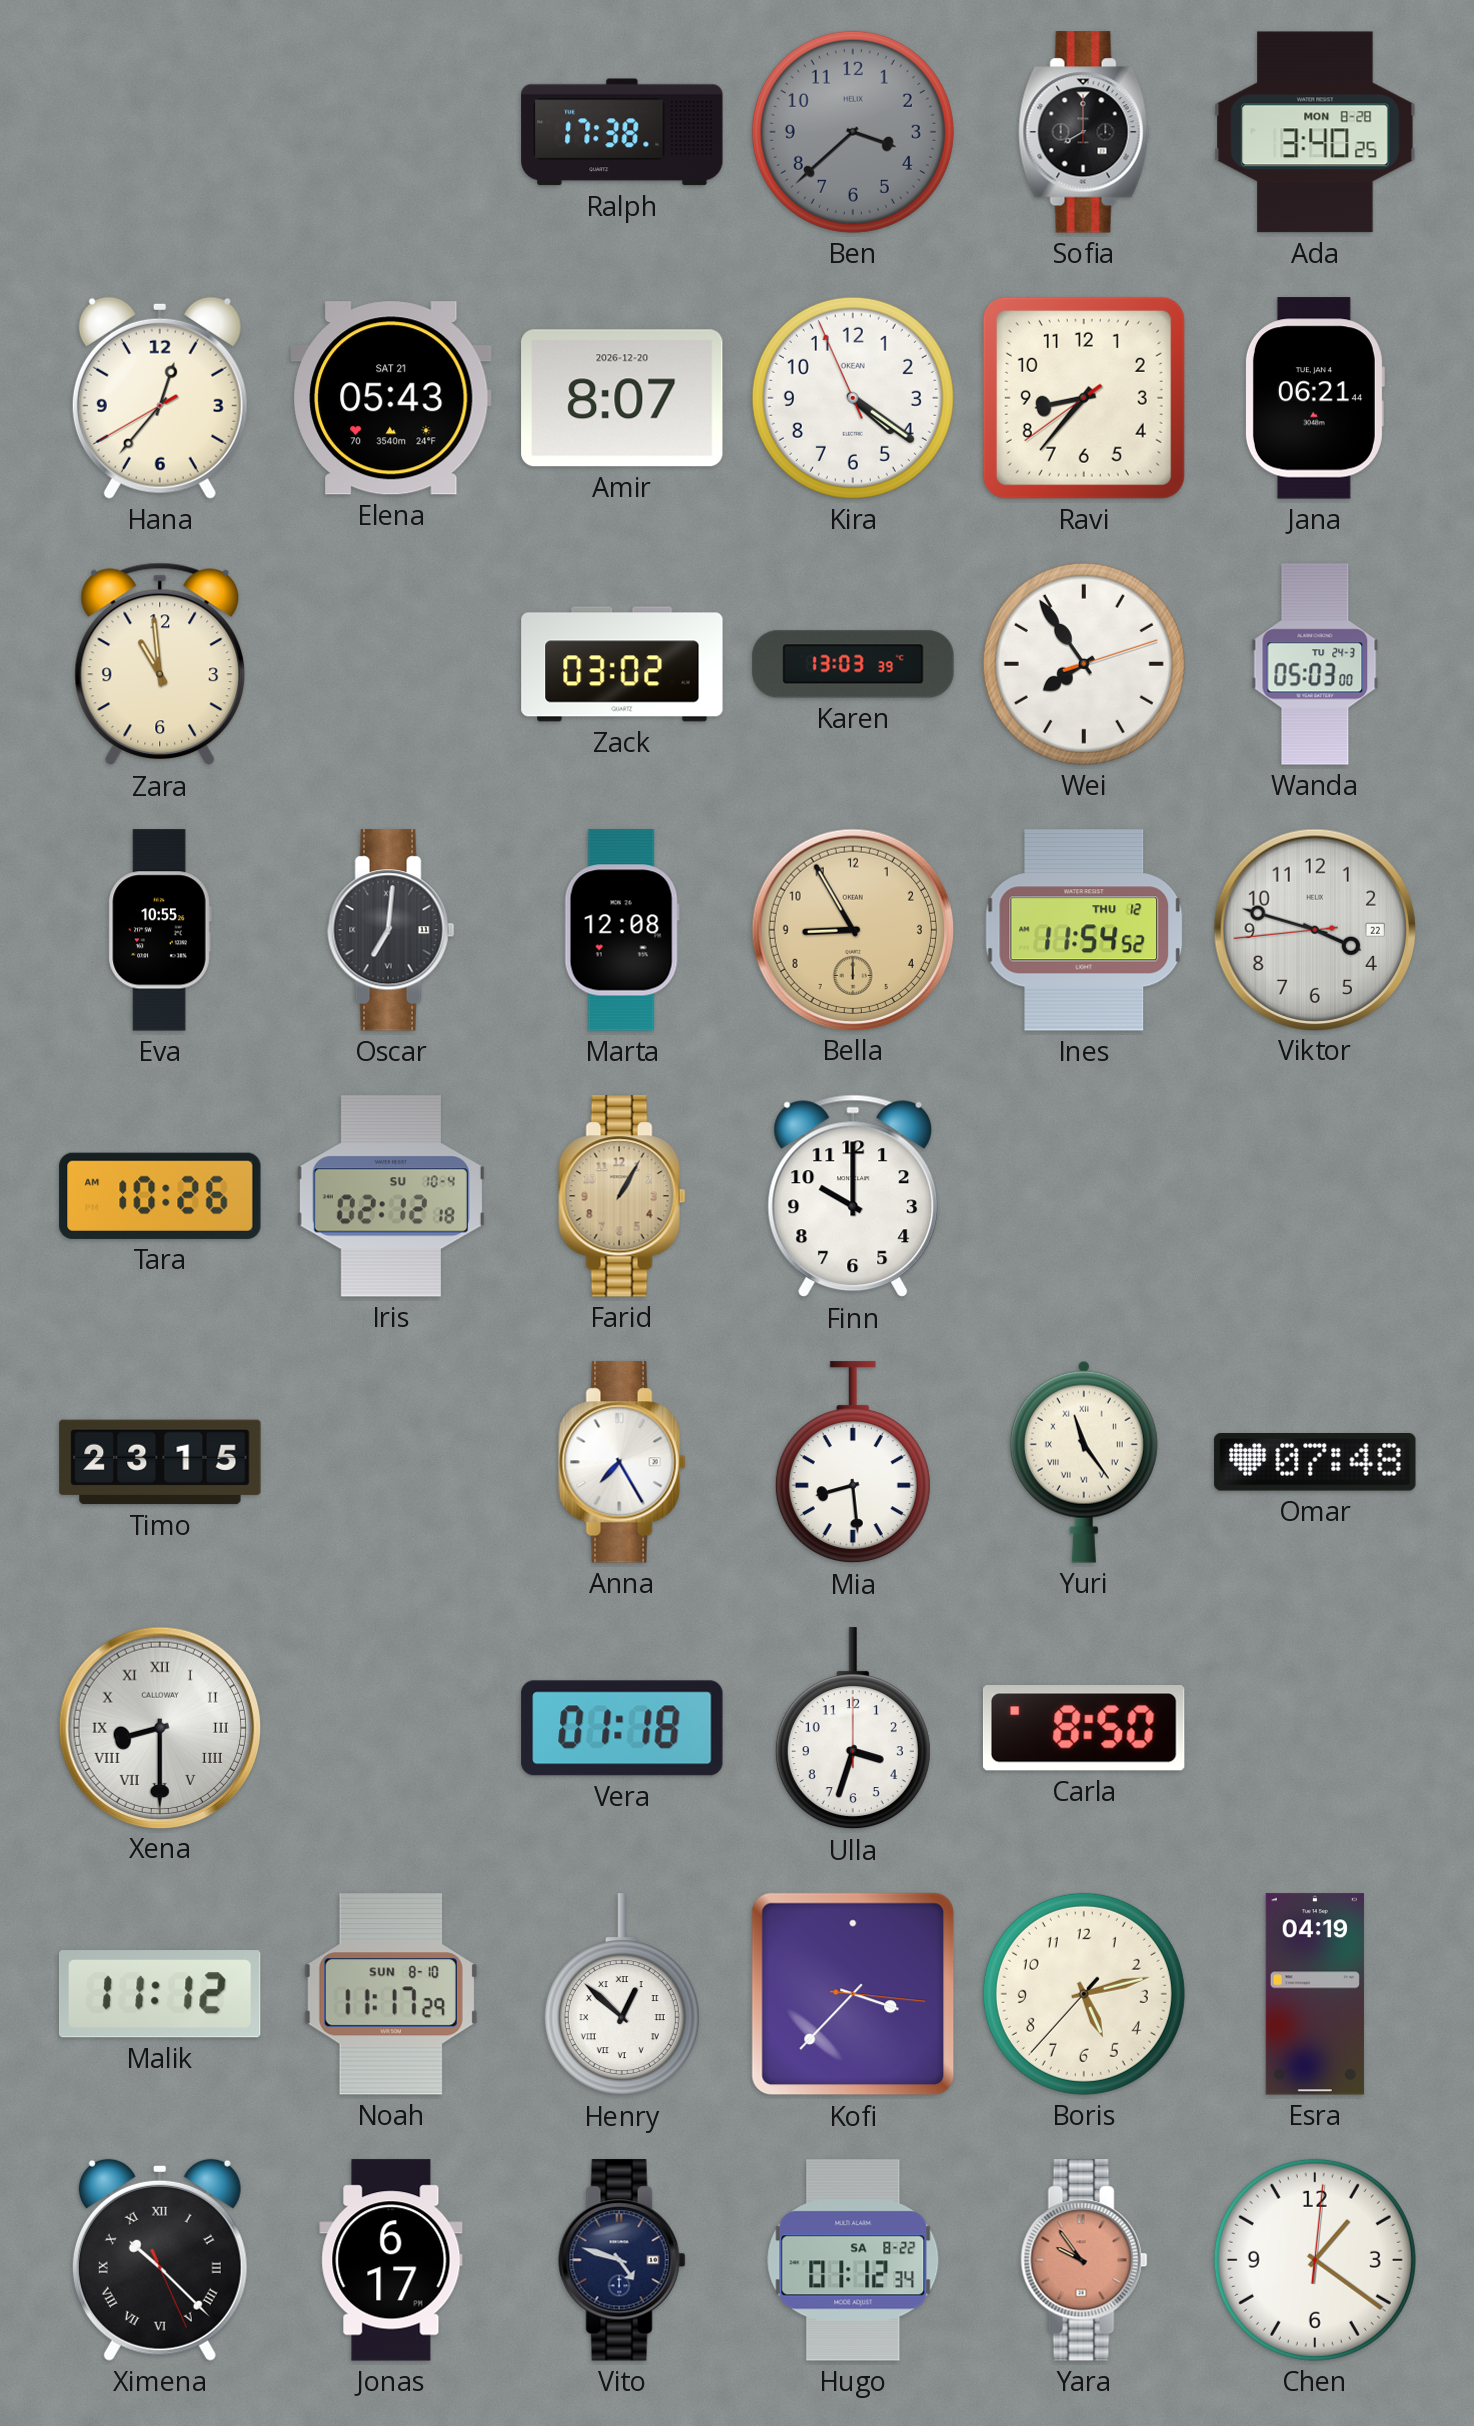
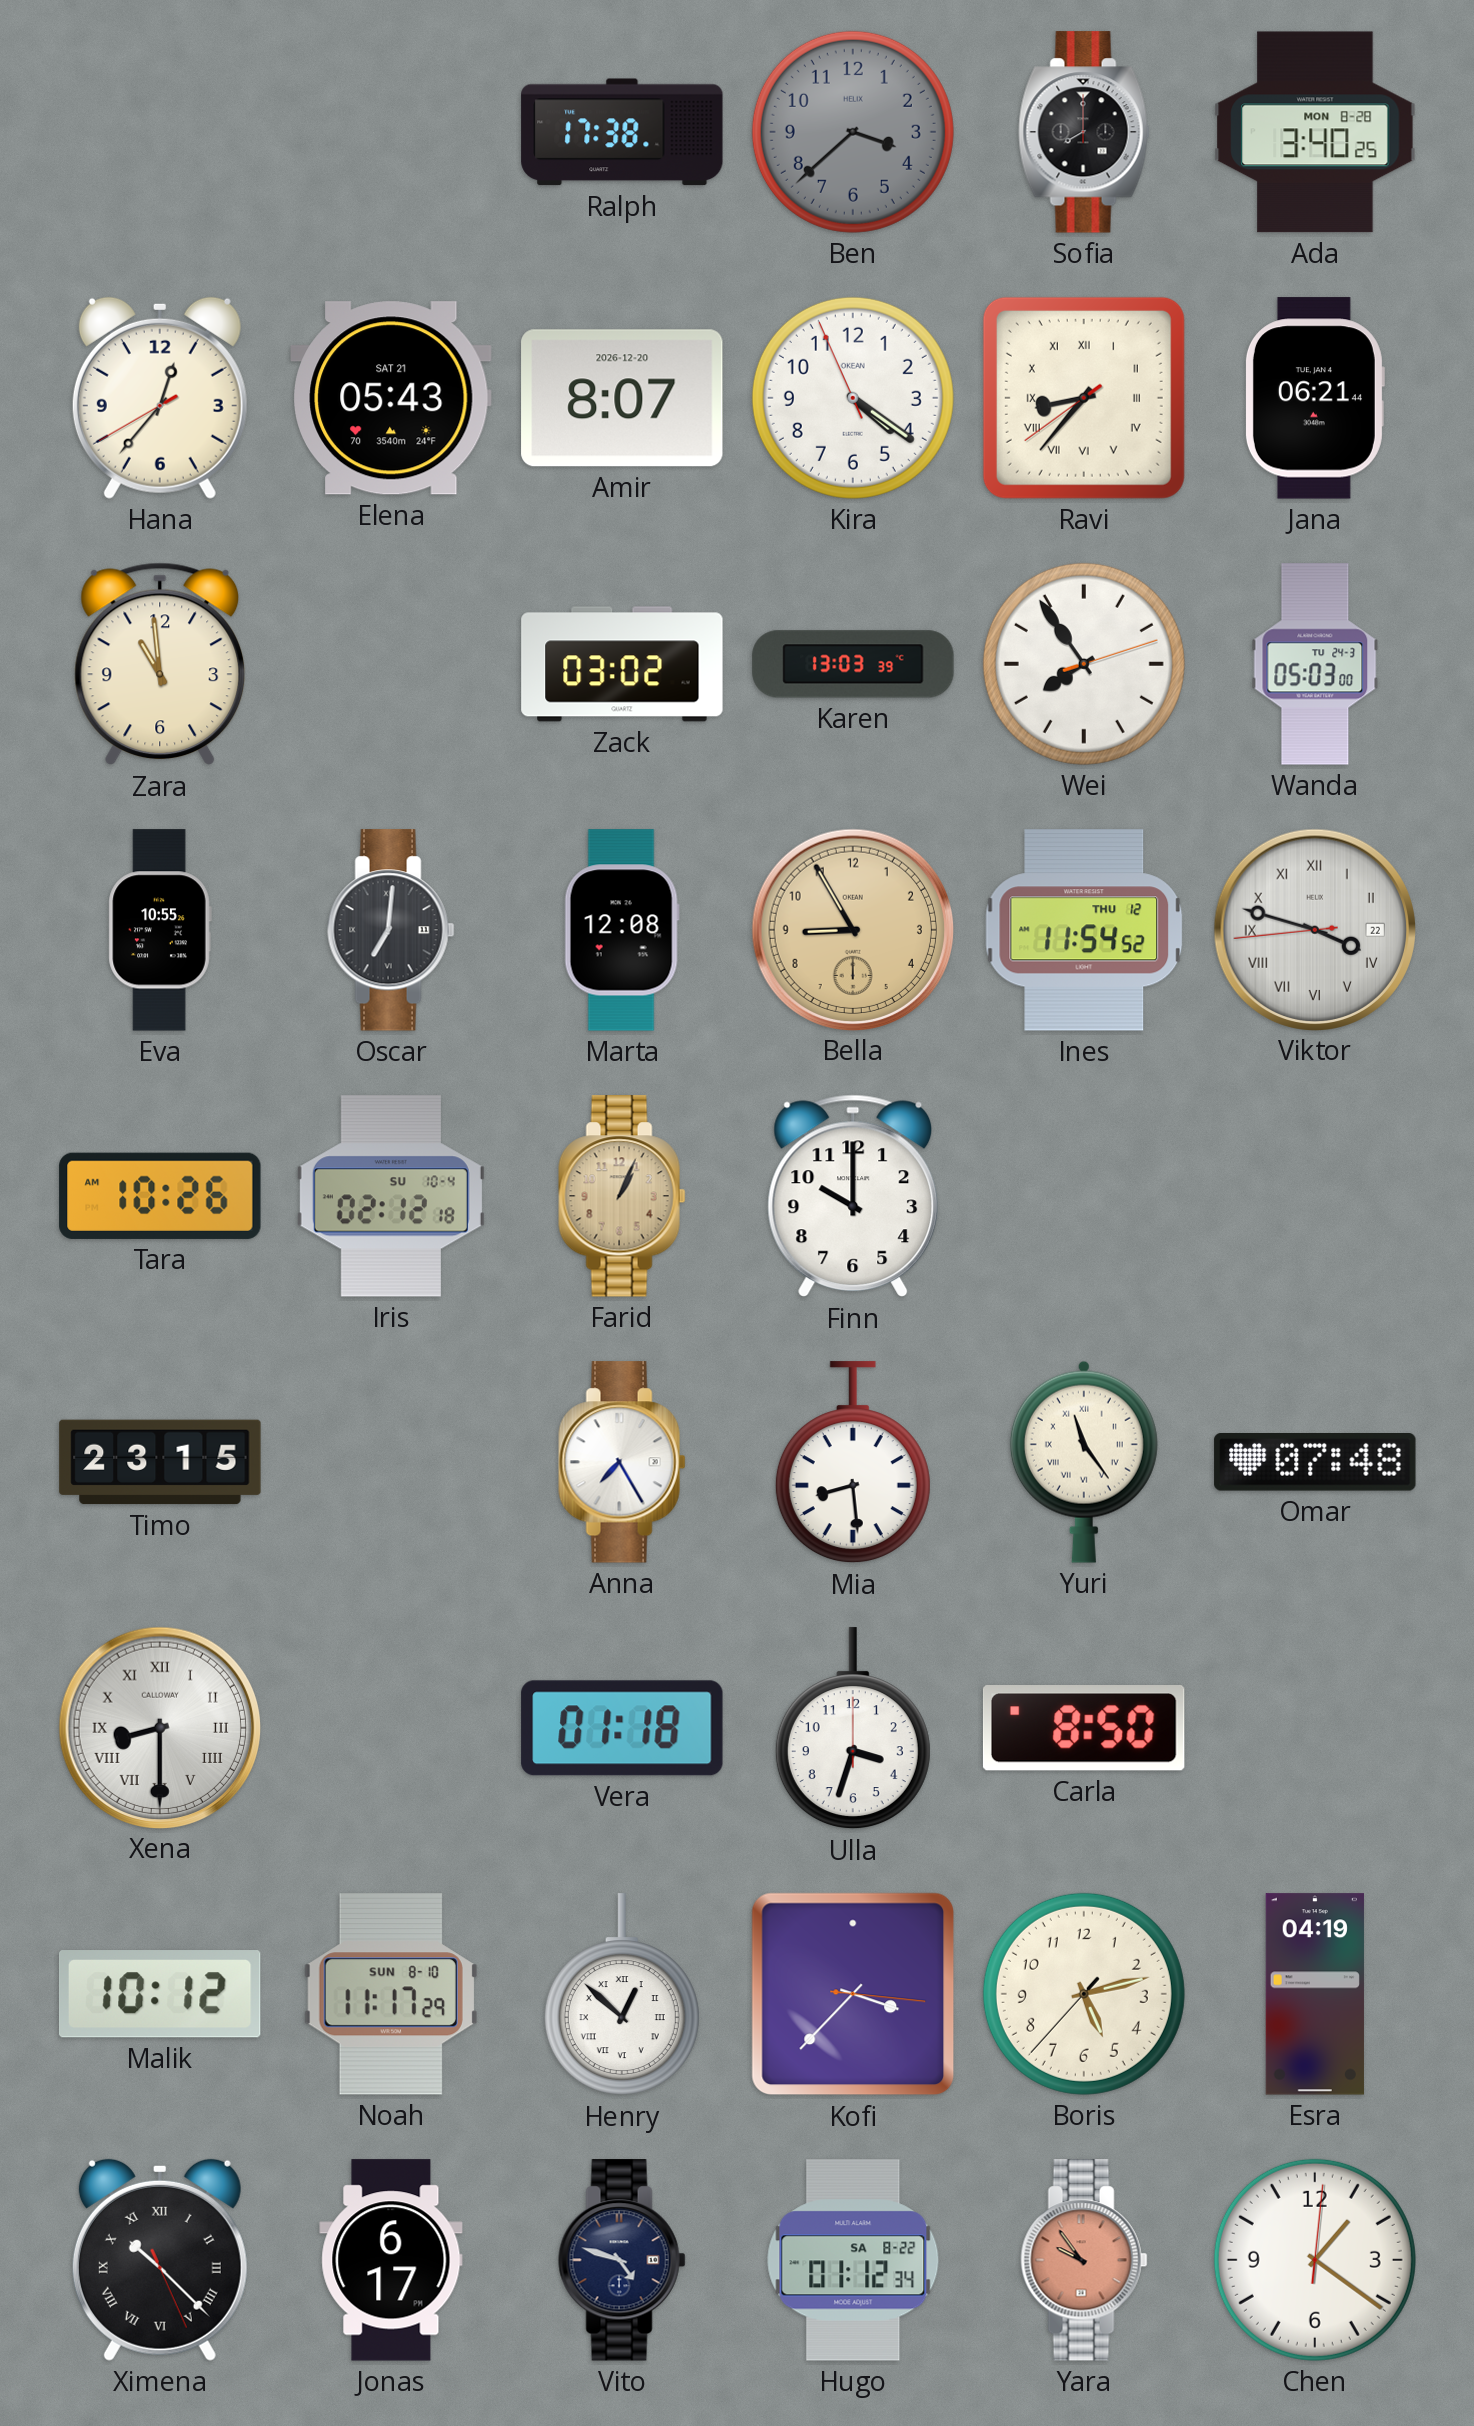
Ravi numerals: Arabic -> Roman (1084, 398)
Viktor numerals: Arabic -> Roman (1314, 929)
Farid: 1:05 -> 1:04 (622, 1196)
Malik: 11:12 -> 10:12 (160, 1994)
